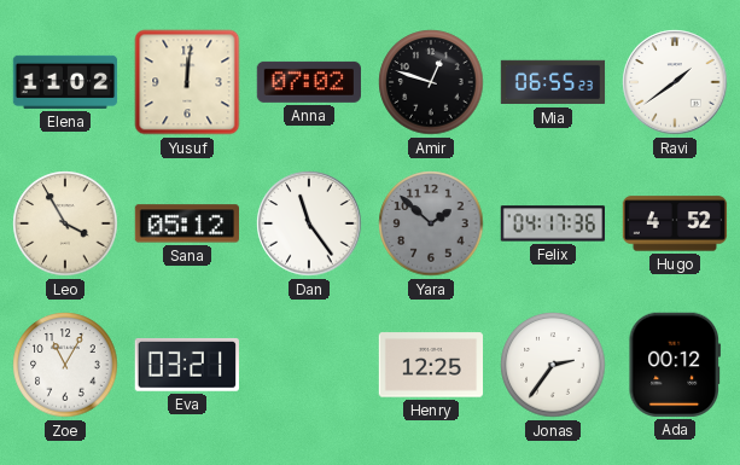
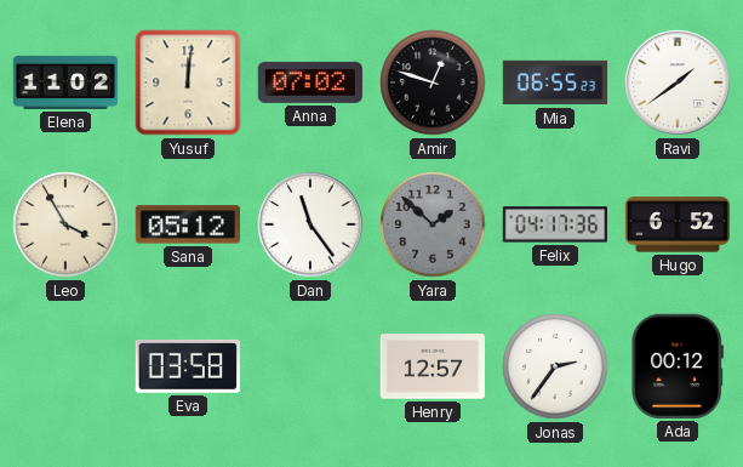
Hugo: 4:52 -> 6:52 (678, 224)
Zoe: 11:05 -> none (65, 365)
Eva: 03:21 -> 03:58 (188, 366)
Henry: 12:25 -> 12:57 (431, 366)
